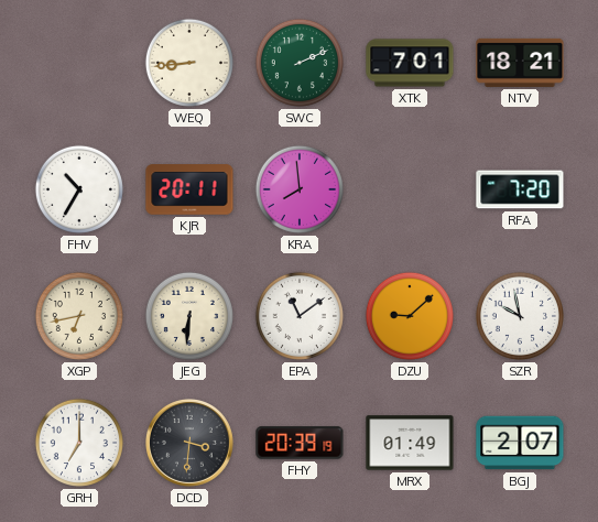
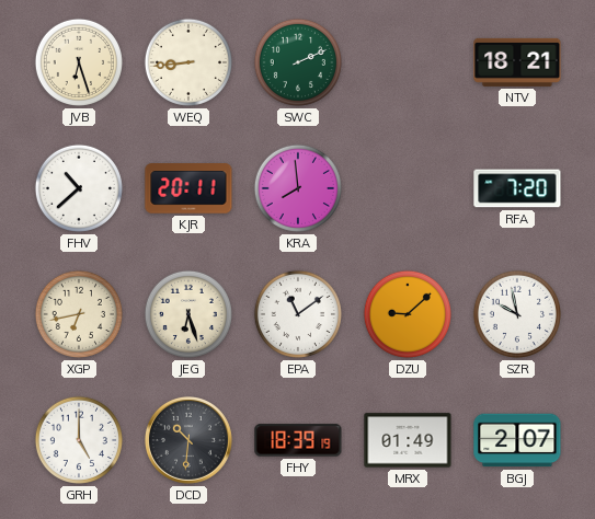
JVB: none -> 6:27 (79, 62)
XTK: 7:01 -> none (410, 63)
FHV: 10:35 -> 10:38 (79, 188)
JEG: 6:31 -> 6:27 (188, 314)
GRH: 7:00 -> 5:00 (79, 440)
DCD: 3:31 -> 10:31 (188, 440)
FHY: 20:39 -> 18:39 (298, 440)
